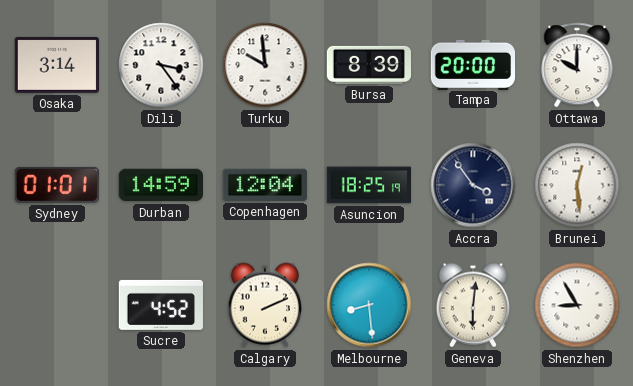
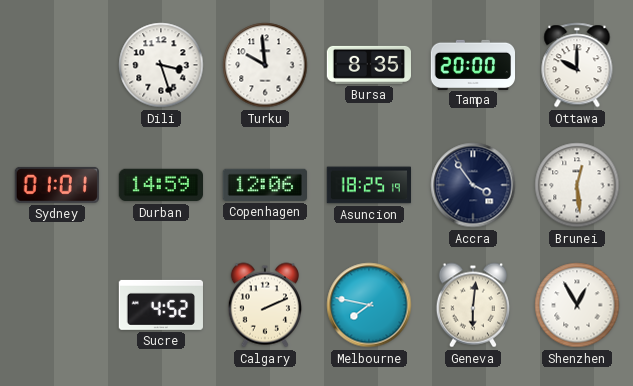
Osaka: 3:14 -> none (56, 65)
Dili: 3:24 -> 3:27 (161, 65)
Bursa: 8:39 -> 8:35 (368, 65)
Copenhagen: 12:04 -> 12:06 (264, 185)
Melbourne: 8:29 -> 7:47 (369, 305)
Shenzhen: 8:55 -> 12:55 (577, 305)
